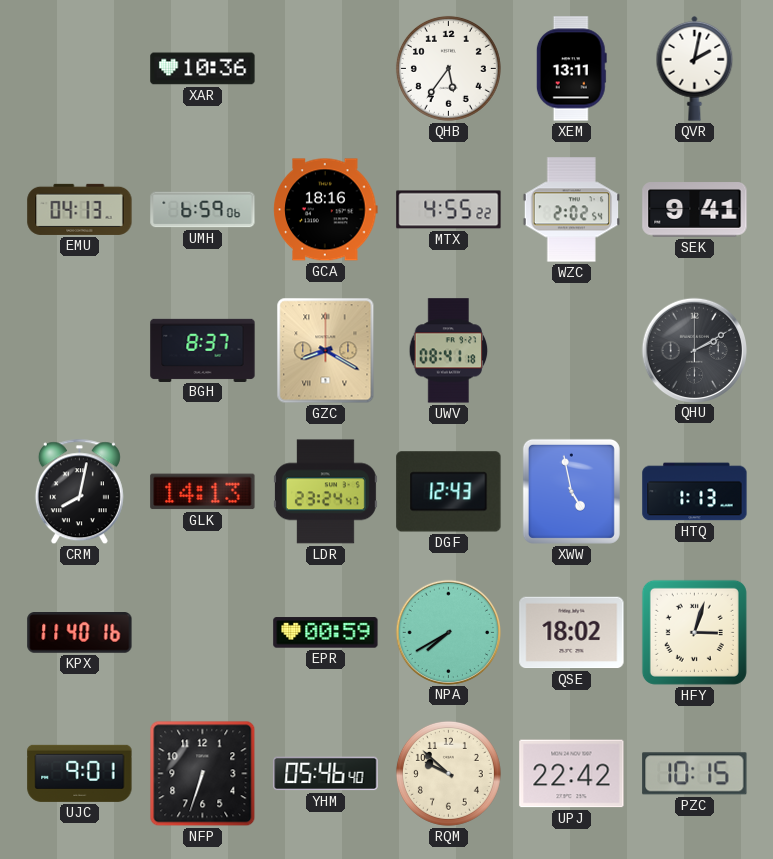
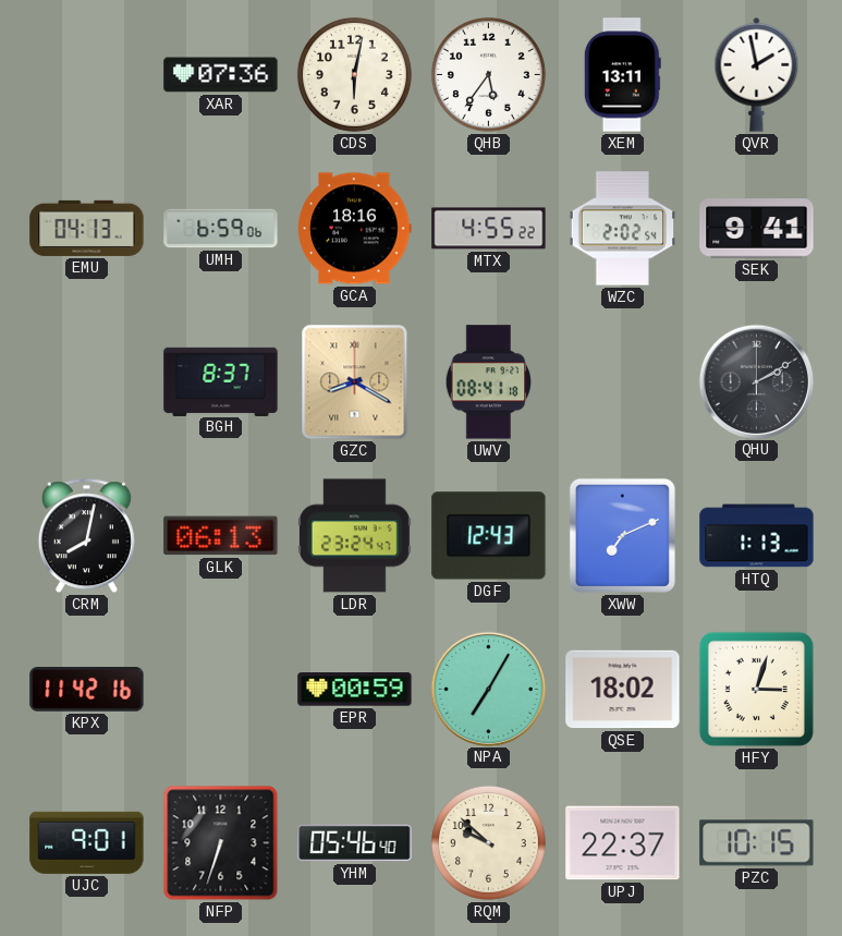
XAR: 10:36 -> 07:36 (221, 75)
CDS: none -> 6:02 (354, 74)
QVR: 2:02 -> 1:58 (757, 74)
GLK: 14:13 -> 06:13 (221, 536)
XWW: 4:58 -> 7:11 (622, 535)
KPX: 11:40 -> 11:42 (87, 690)
NPA: 7:40 -> 7:05 (488, 689)
UPJ: 22:42 -> 22:37 (623, 843)
